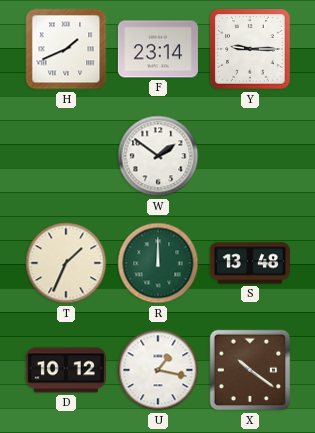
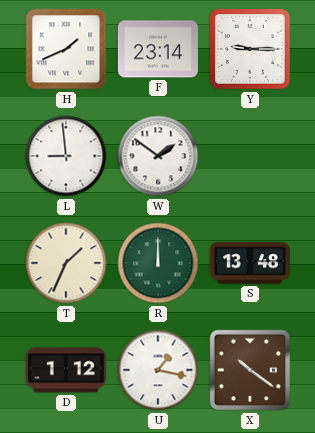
L: none -> 8:59 (66, 156)
D: 10:12 -> 1:12 (66, 370)
